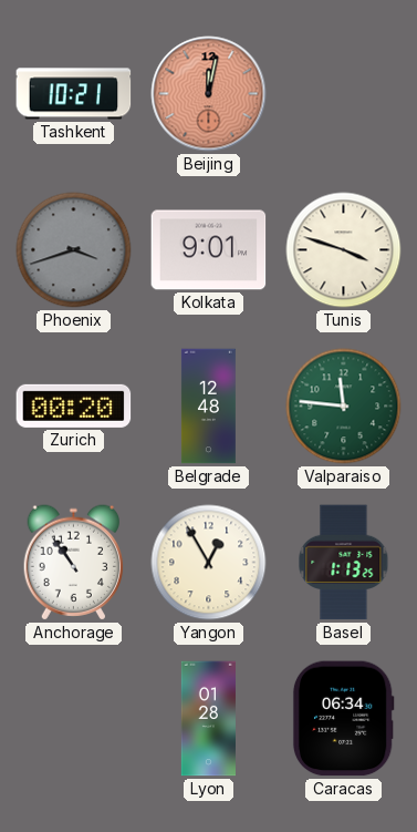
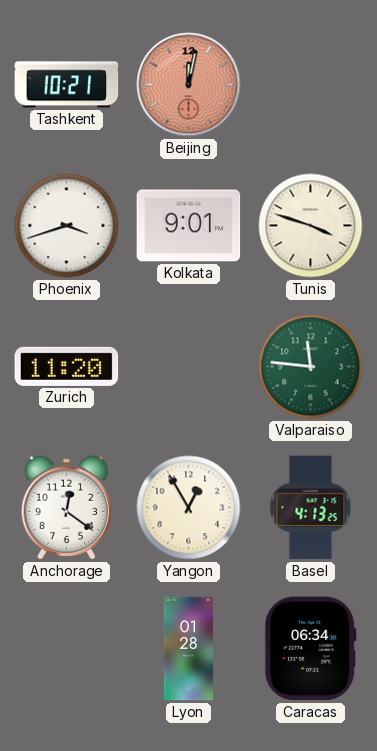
Phoenix dial: grey -> white (67, 226)
Zurich: 00:20 -> 11:20 (67, 366)
Belgrade: 12:48 -> none (208, 407)
Anchorage: 10:54 -> 12:21 (67, 508)
Basel: 1:13 -> 4:13 (311, 508)
